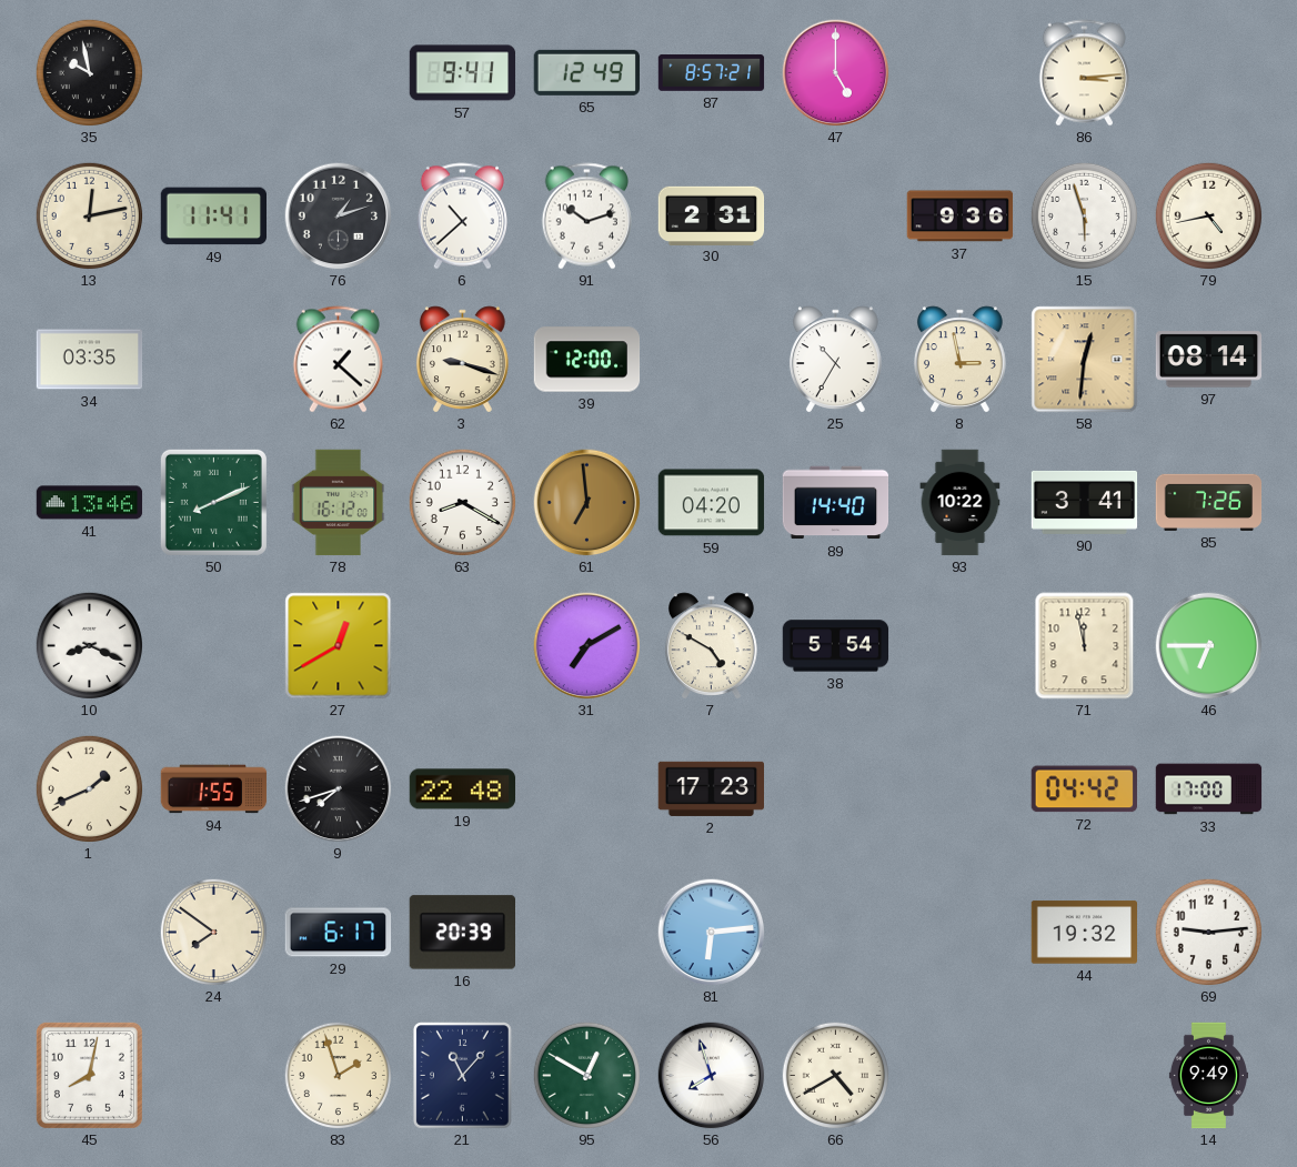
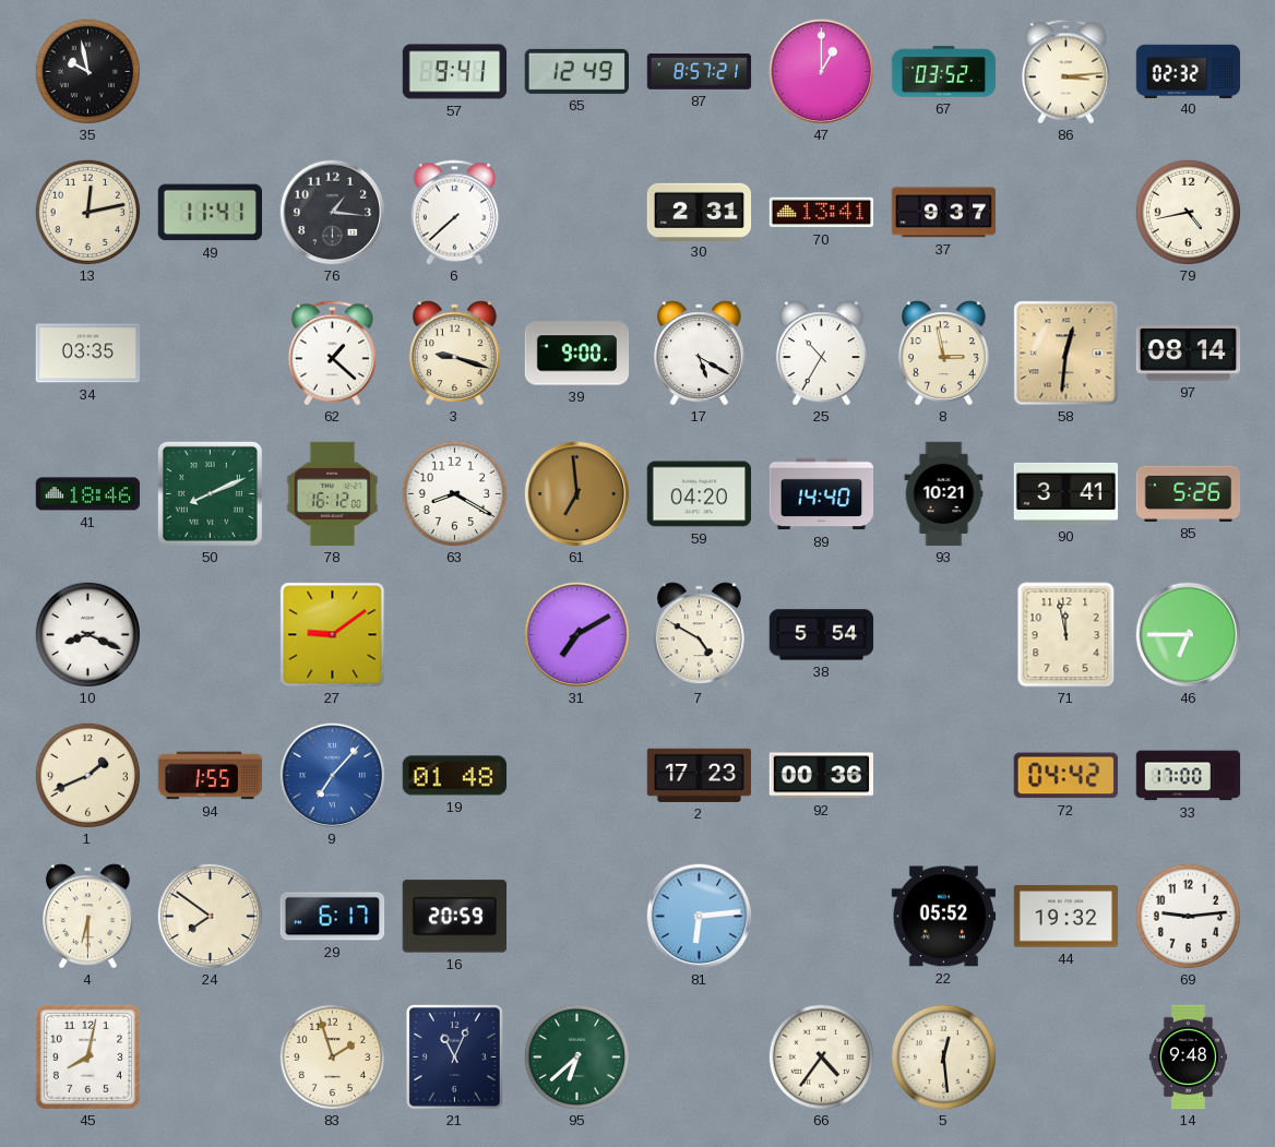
47: 5:00 -> 1:00 (822, 72)
67: none -> 03:52 (944, 72)
40: none -> 02:32 (1189, 71)
76: 1:12 -> 1:16 (333, 213)
6: 10:38 -> 7:38 (454, 213)
91: 10:12 -> none (586, 217)
70: none -> 13:41 (822, 213)
37: 9:36 -> 9:37 (944, 213)
15: 5:57 -> none (1084, 215)
39: 12:00 -> 9:00 (577, 354)
17: none -> 5:20 (699, 353)
41: 13:46 -> 18:46 (88, 494)
93: 10:22 -> 10:21 (944, 494)
85: 7:26 -> 5:26 (1189, 493)
27: 12:40 -> 9:09 (333, 635)
9: 7:42 -> 7:07 (333, 776)
9 dial: black -> blue (333, 776)
19: 22:48 -> 01:48 (455, 776)
92: none -> 00:36 (821, 776)
4: none -> 6:30 (87, 916)
16: 20:39 -> 20:59 (454, 917)
22: none -> 05:52 (944, 917)
21: 11:07 -> 11:04 (455, 1058)
95: 12:50 -> 6:38 (576, 1056)
56: 7:57 -> none (712, 1076)
66: 4:40 -> 4:36 (821, 1056)
5: none -> 12:29 (943, 1056)
14: 9:49 -> 9:48 (1188, 1058)
